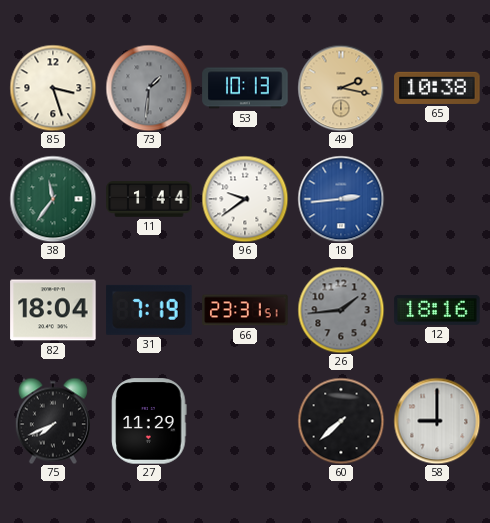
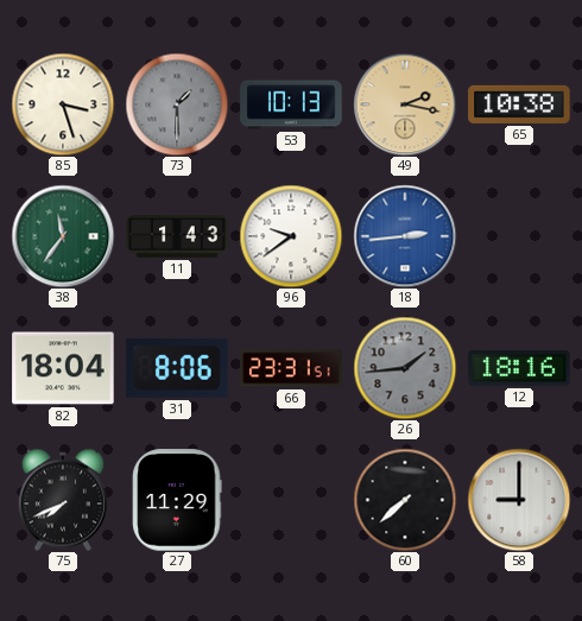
73: 1:31 -> 1:30 (177, 104)
11: 1:44 -> 1:43 (177, 236)
31: 7:19 -> 8:06 (177, 368)
